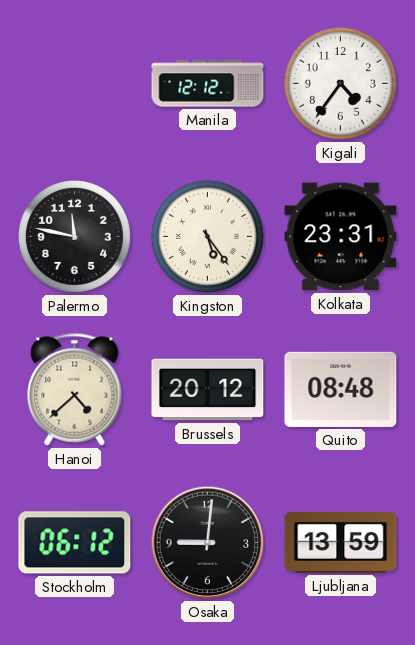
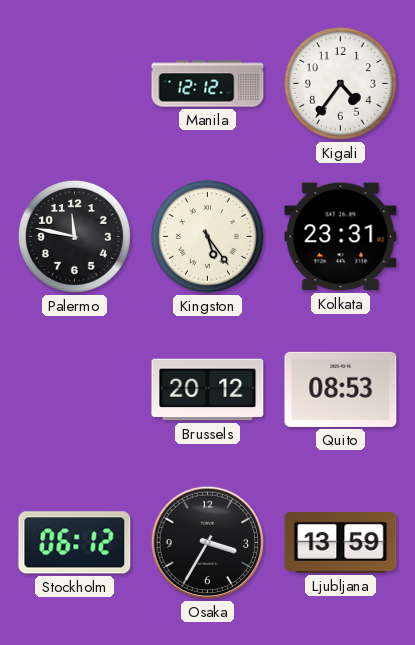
Hanoi: 4:38 -> none (75, 390)
Quito: 08:48 -> 08:53 (341, 389)
Osaka: 9:01 -> 3:35 (208, 543)
